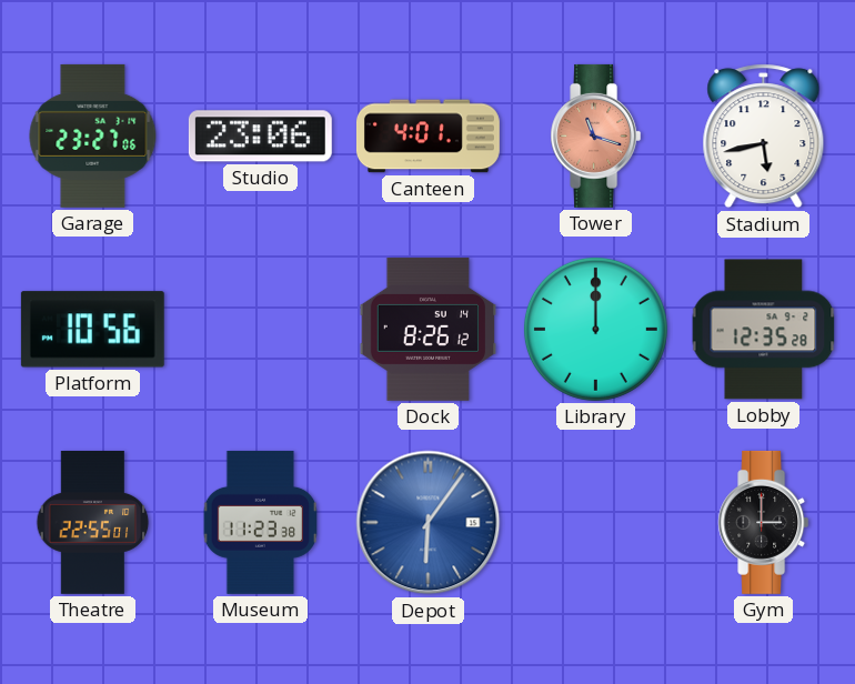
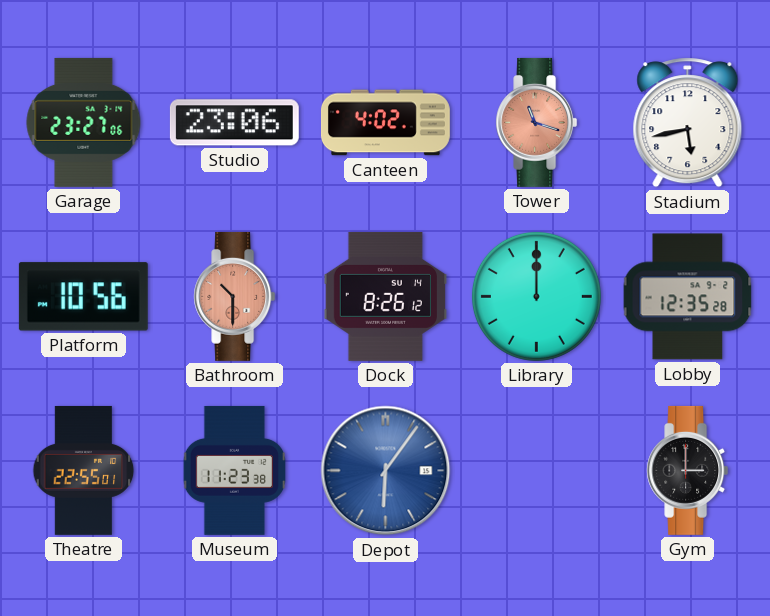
Canteen: 4:01 -> 4:02 (385, 123)
Bathroom: none -> 10:30 (235, 296)
